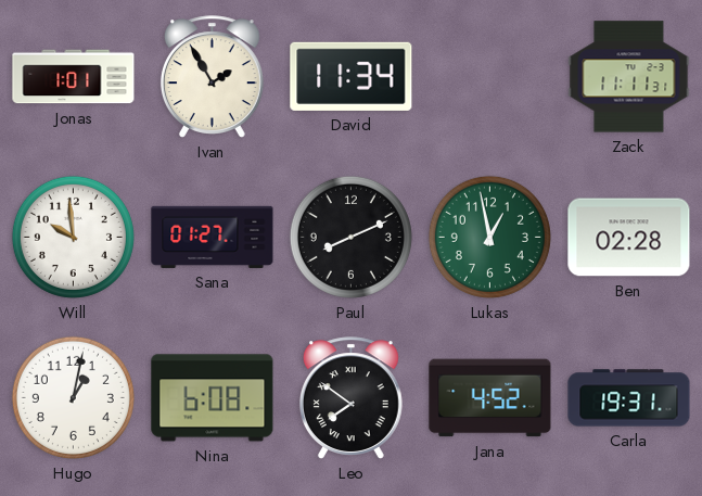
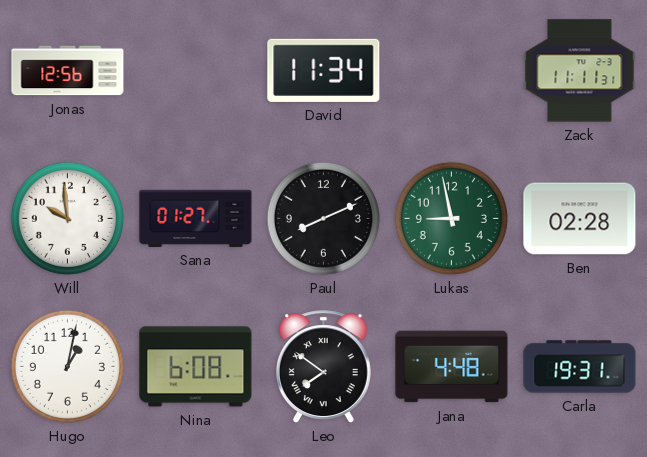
Jonas: 1:01 -> 12:56 (68, 71)
Ivan: 1:55 -> none (212, 77)
Lukas: 12:58 -> 8:58 (451, 218)
Jana: 4:52 -> 4:48 (452, 367)
